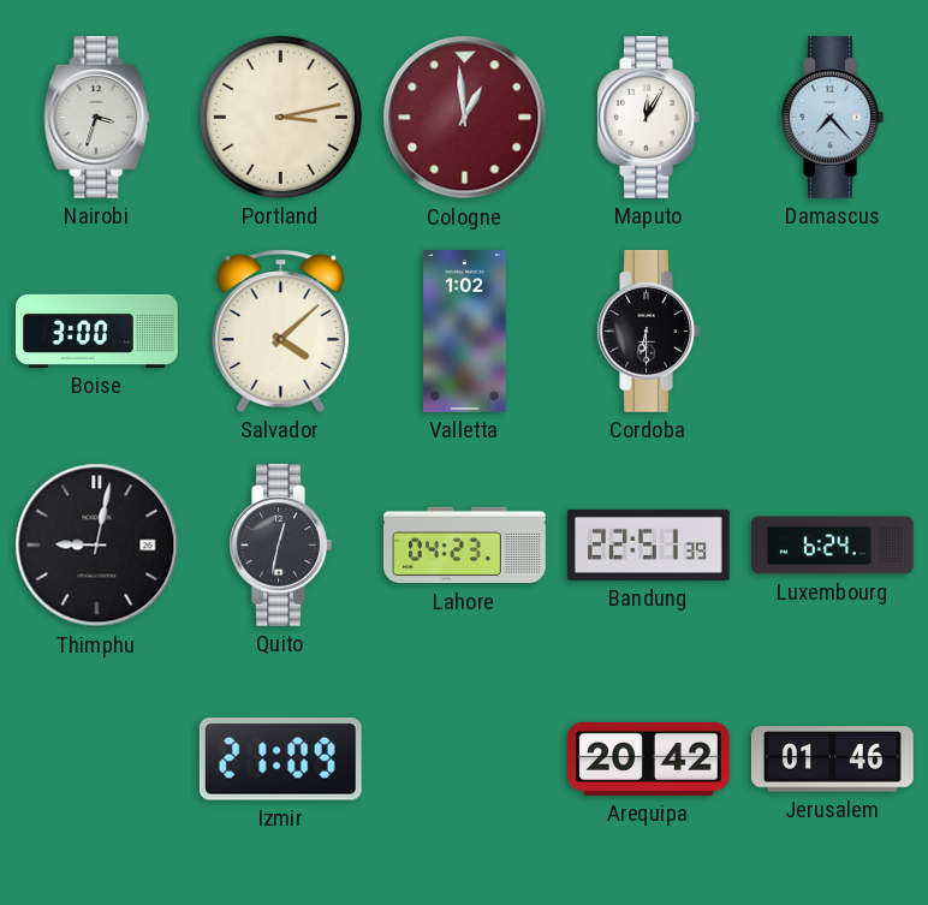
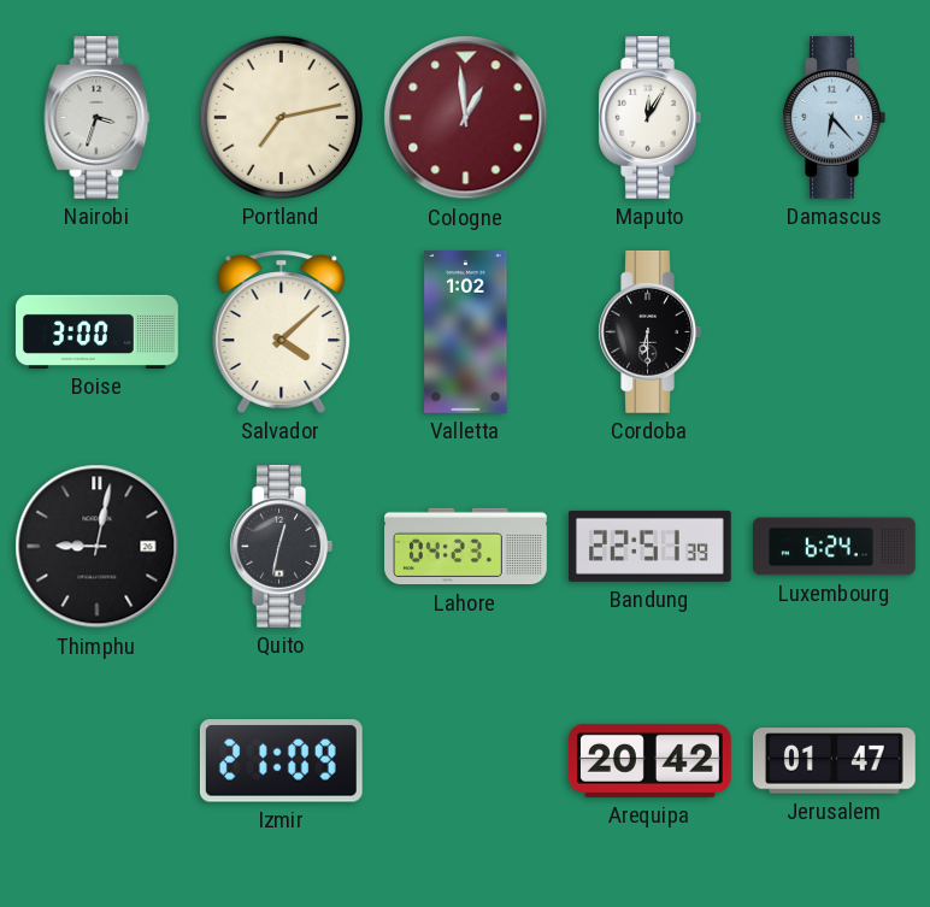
Portland: 3:13 -> 7:13 (281, 117)
Damascus: 7:23 -> 6:23 (834, 117)
Jerusalem: 01:46 -> 01:47 (834, 761)
